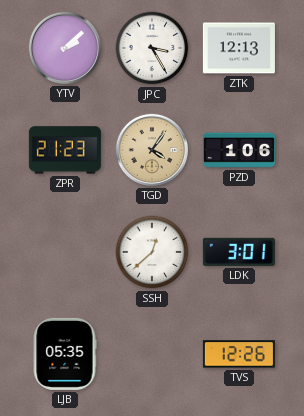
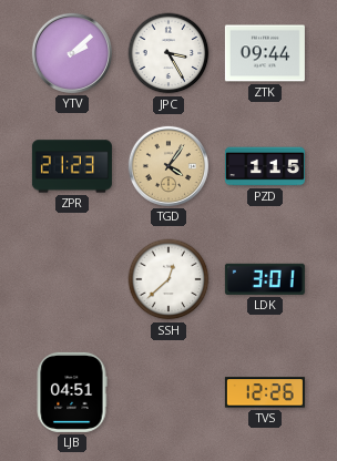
ZTK: 12:13 -> 09:44 (265, 53)
PZD: 1:06 -> 1:15 (265, 166)
LJB: 05:35 -> 04:51 (72, 392)
